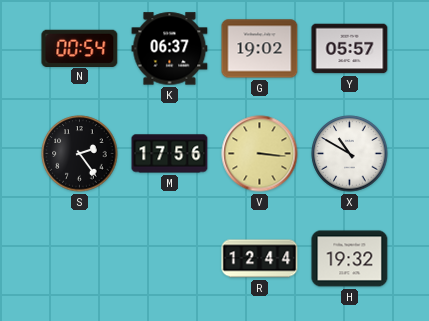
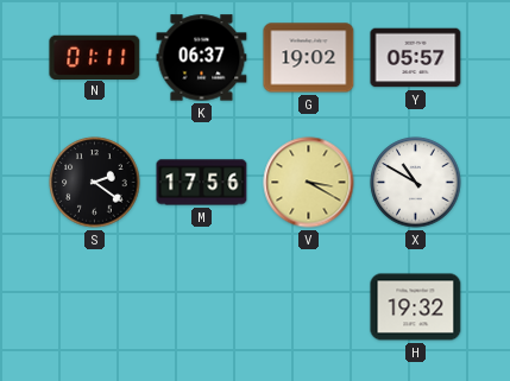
N: 00:54 -> 01:11 (95, 57)
S: 2:24 -> 2:21 (95, 183)
V: 3:16 -> 3:20 (309, 183)
R: 12:44 -> none (260, 259)
